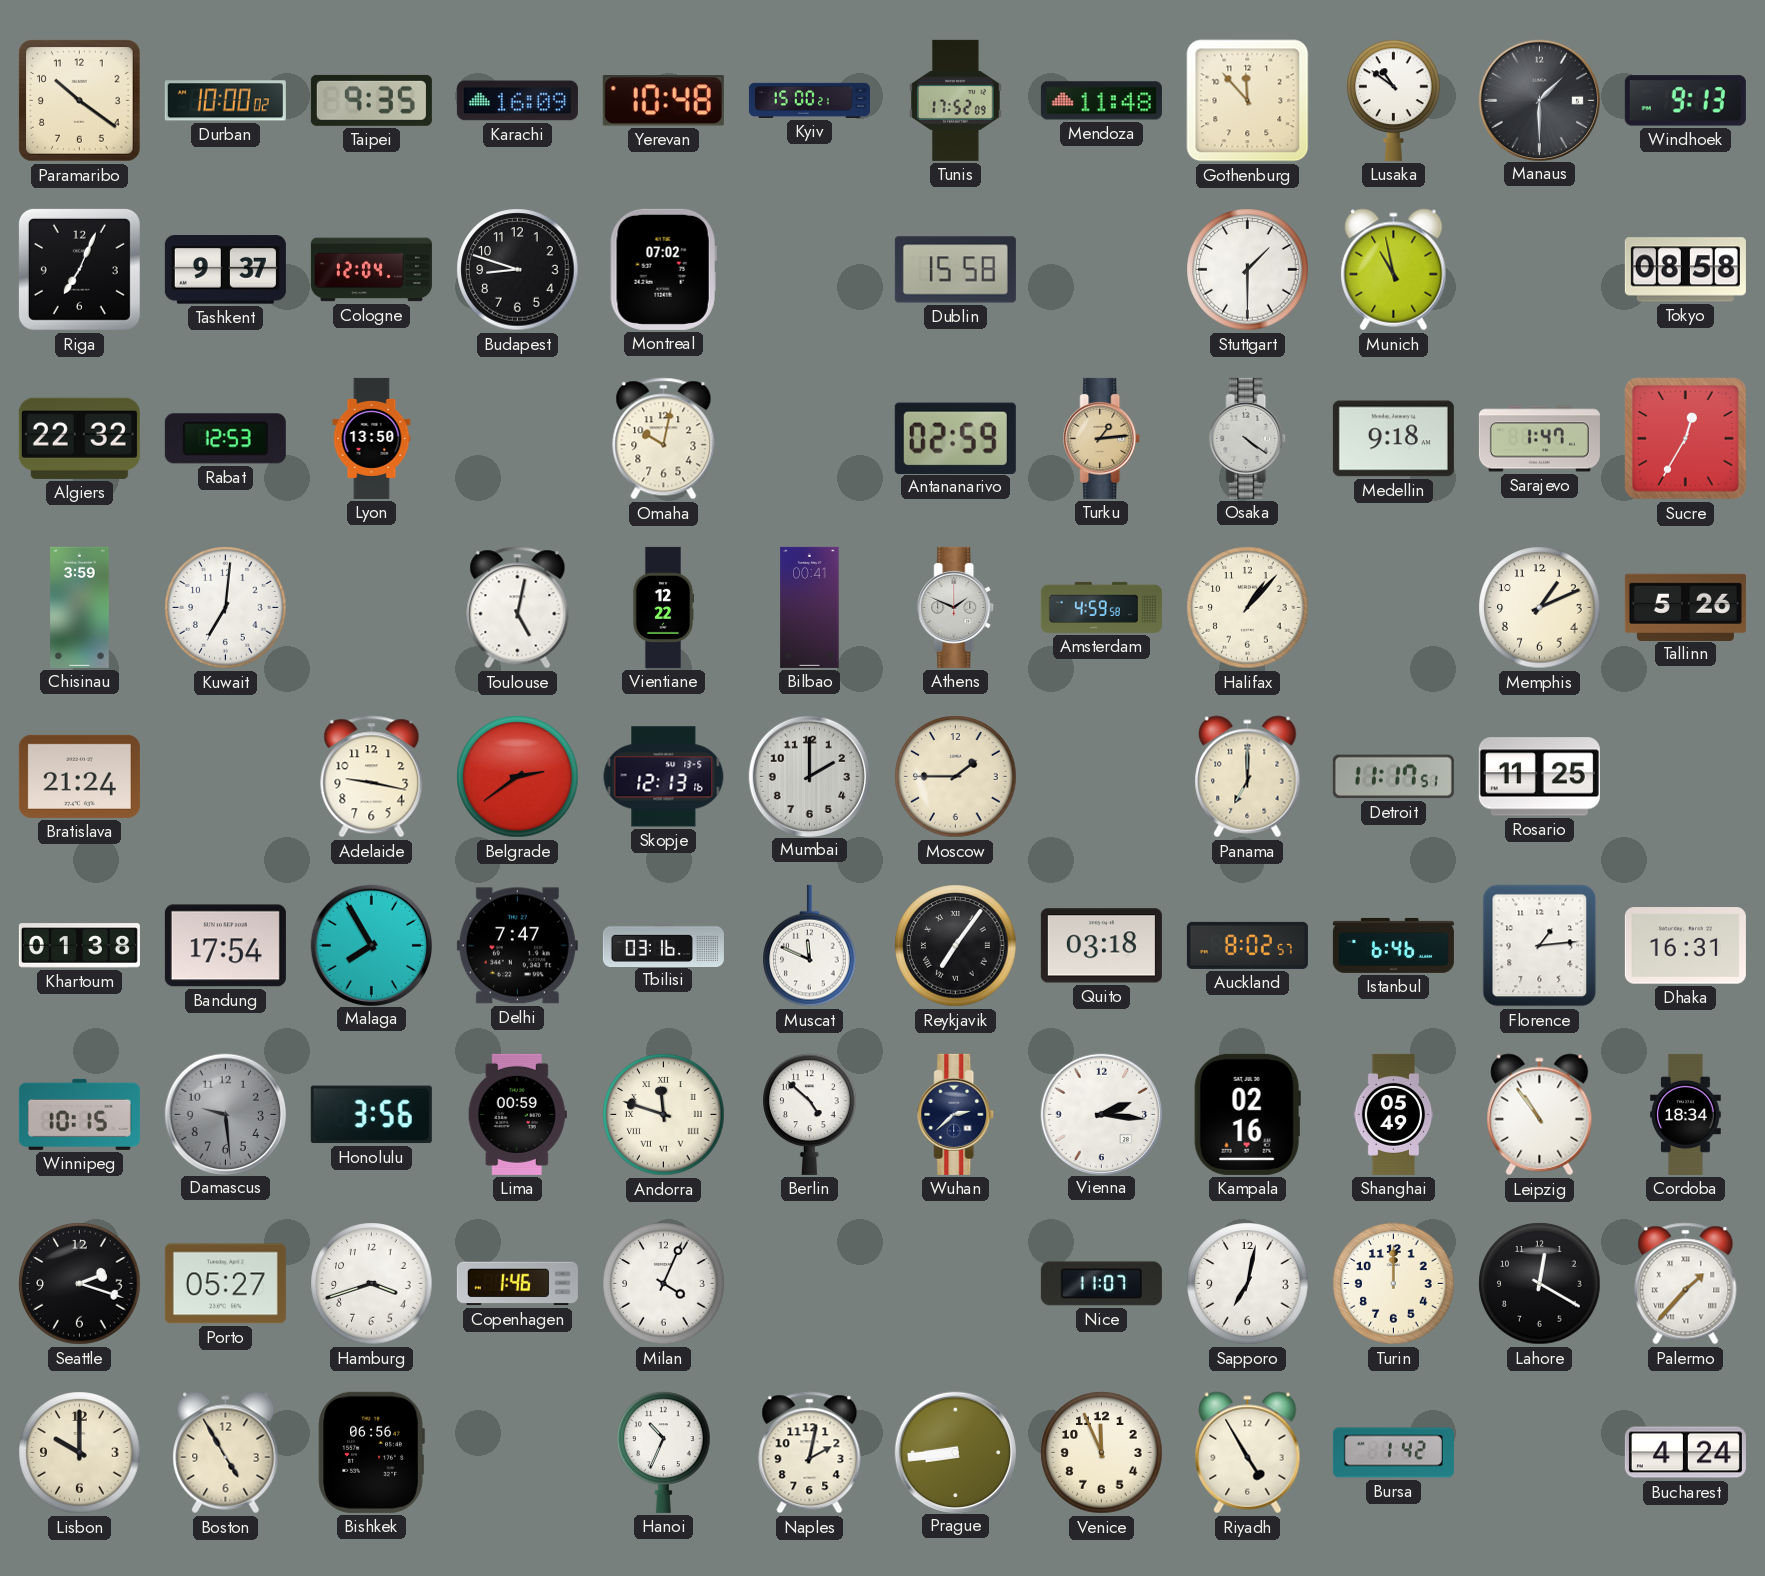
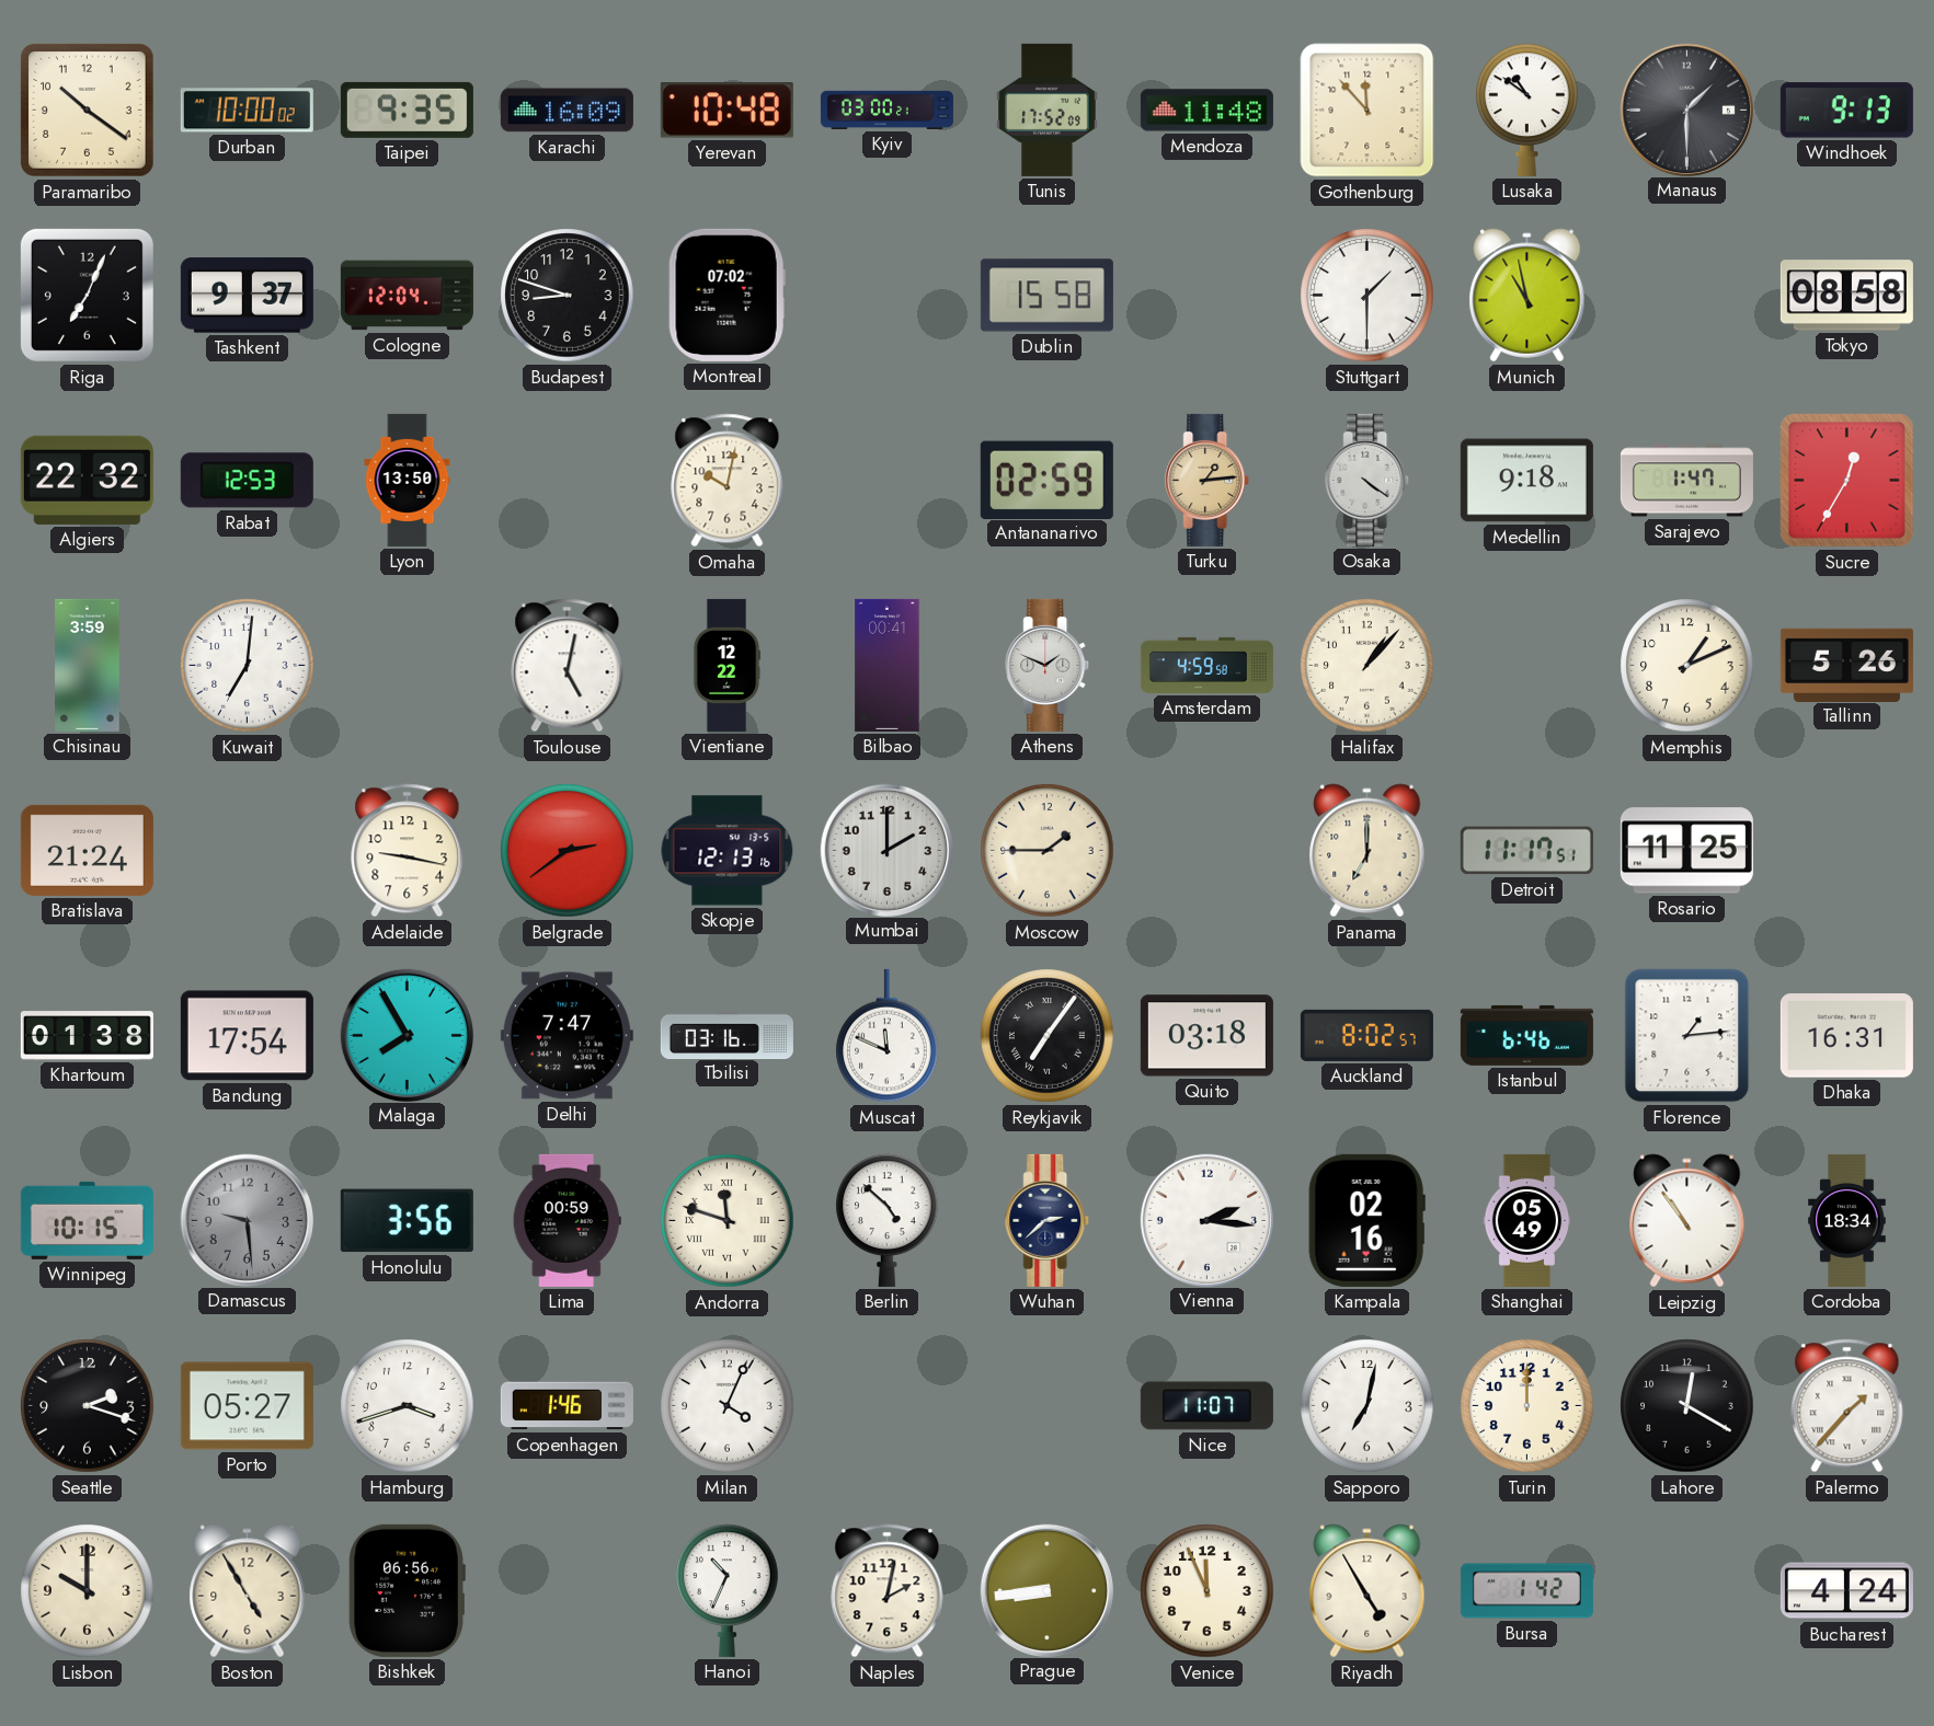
Kyiv: 15:00 -> 03:00 (886, 110)
